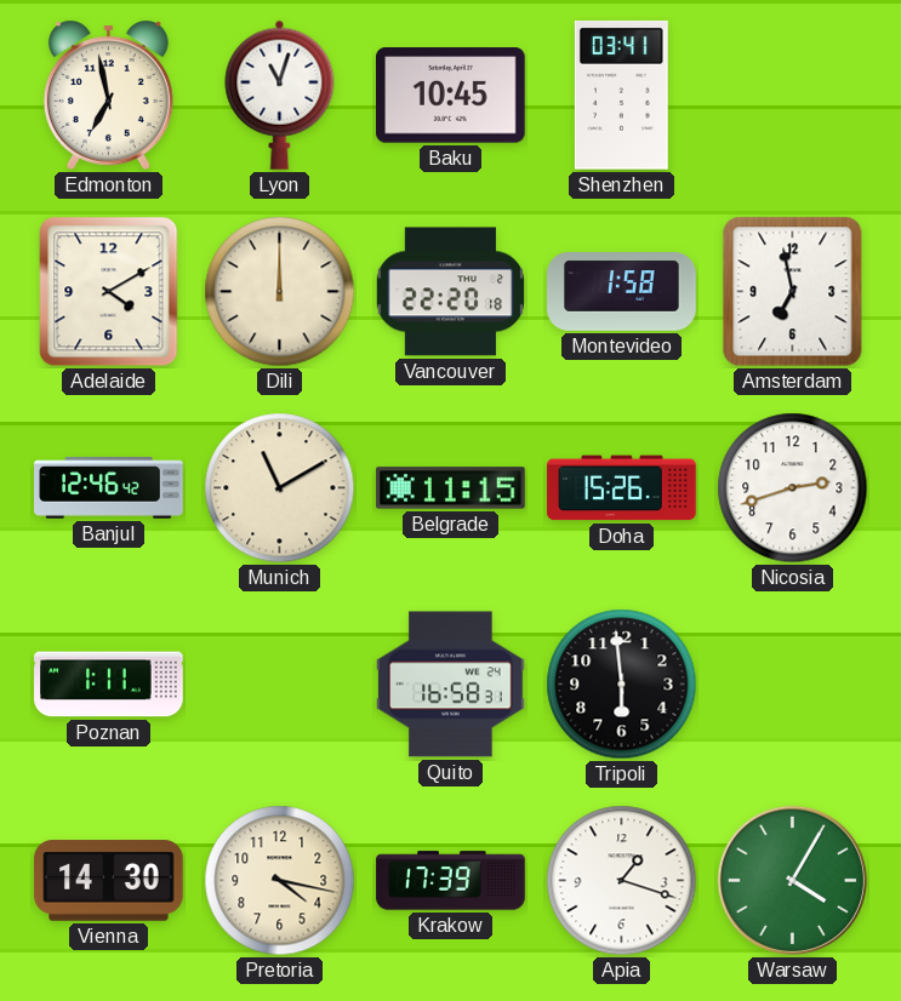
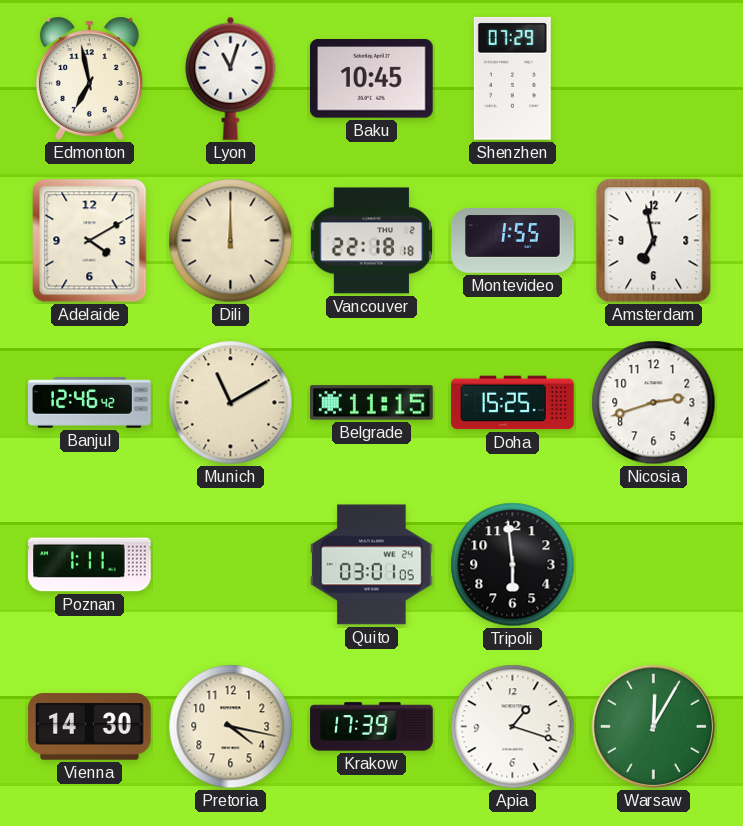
Shenzhen: 03:41 -> 07:29 (512, 78)
Vancouver: 22:20 -> 22:18 (371, 241)
Montevideo: 1:58 -> 1:55 (513, 241)
Doha: 15:26 -> 15:25 (513, 403)
Quito: 16:58 -> 03:01 (372, 565)
Warsaw: 4:05 -> 12:05 (653, 726)
